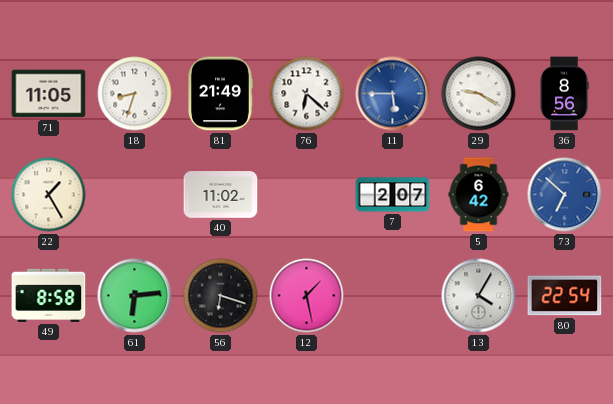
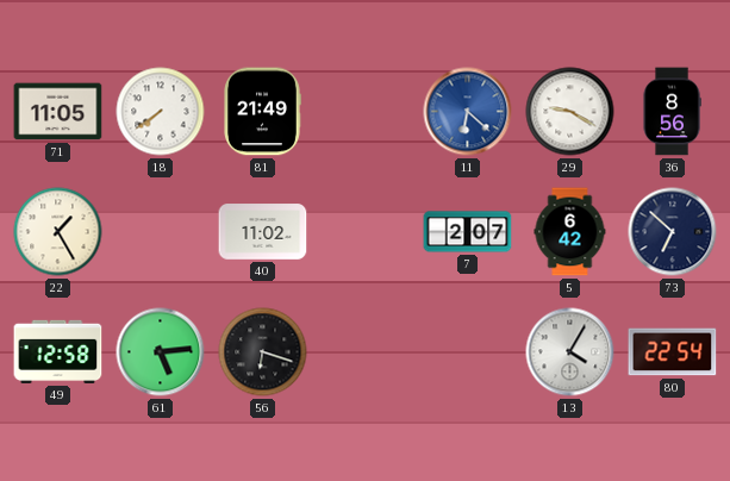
18: 8:33 -> 7:39 (161, 112)
76: 6:22 -> none (307, 94)
11: 5:45 -> 6:22 (468, 112)
73 dial: blue -> navy (673, 232)
49: 8:58 -> 12:58 (58, 351)
61: 6:14 -> 5:14 (161, 352)
12: 1:28 -> none (307, 296)
